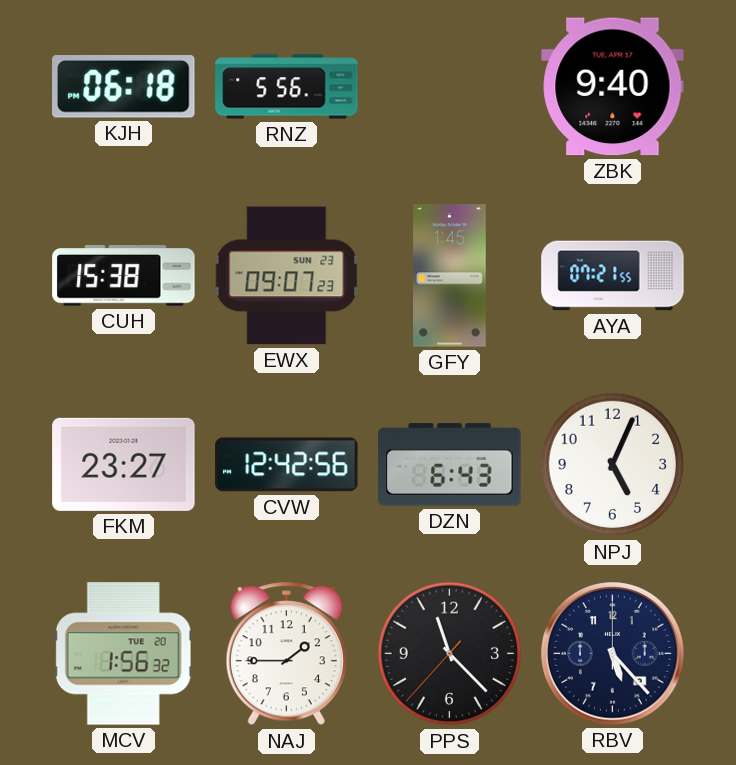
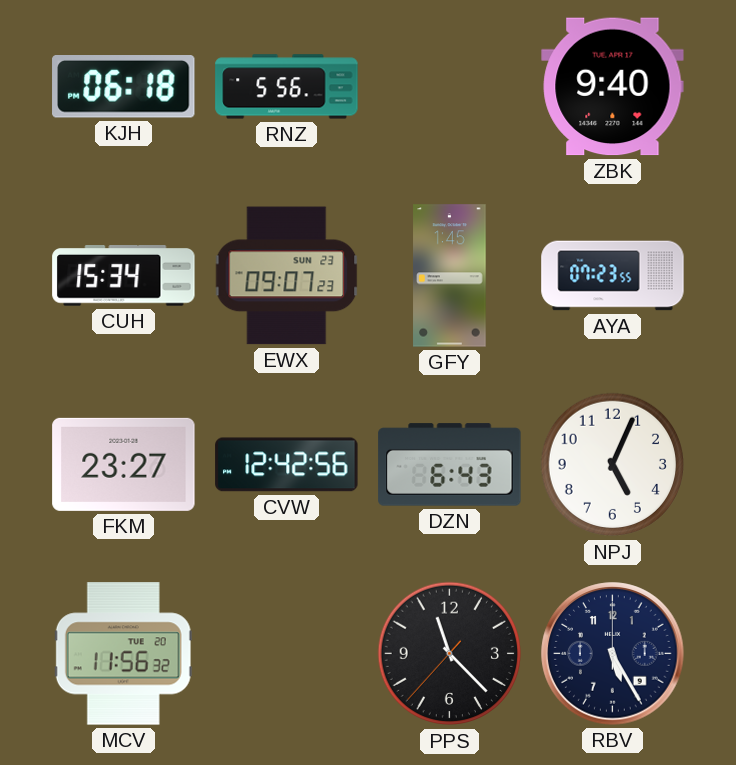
CUH: 15:38 -> 15:34 (124, 276)
AYA: 07:21 -> 07:23 (613, 276)
MCV: 1:56 -> 11:56 (123, 654)
NAJ: 1:45 -> none (286, 654)
RBV: 5:23 -> 5:25 (613, 654)
